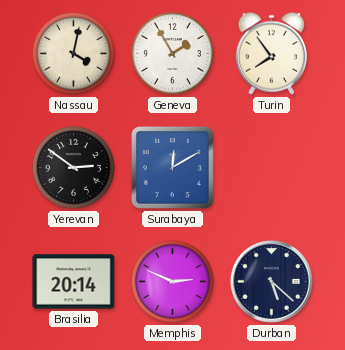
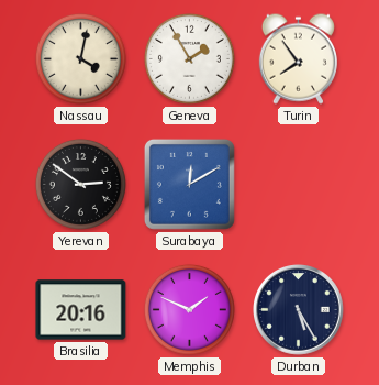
Brasilia: 20:14 -> 20:16 (81, 310)
Memphis: 2:49 -> 1:49 (189, 309)
Durban: 5:22 -> 5:25 (299, 310)
